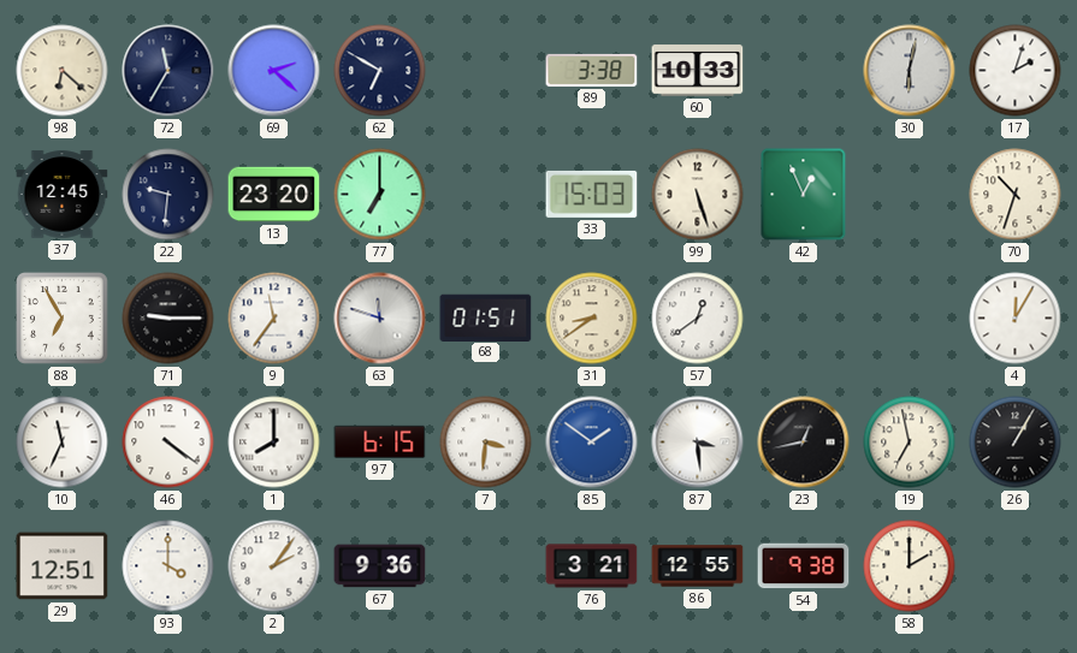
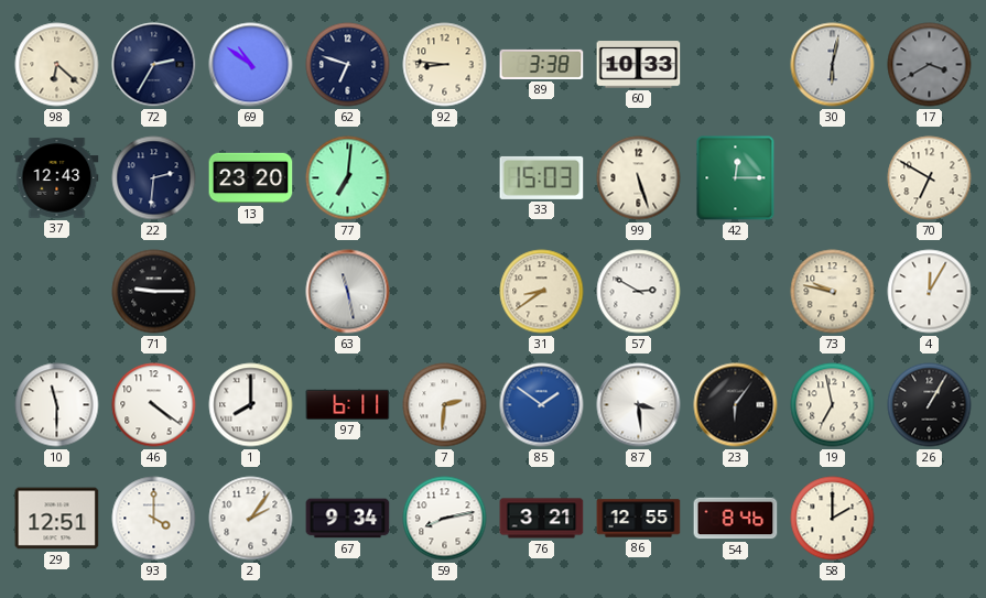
72: 11:35 -> 2:35 (154, 65)
69: 2:22 -> 10:51 (251, 65)
62: 6:50 -> 6:48 (348, 65)
92: none -> 8:46 (445, 65)
17: 2:03 -> 3:40 (930, 65)
17 dial: white -> grey (930, 65)
37: 12:45 -> 12:43 (57, 178)
22: 9:31 -> 2:31 (154, 178)
77: 7:00 -> 7:01 (348, 178)
42: 12:56 -> 12:15 (736, 178)
70: 10:33 -> 6:50 (930, 178)
88: 6:55 -> none (61, 317)
9: 11:36 -> none (274, 319)
63: 11:48 -> 11:28 (348, 292)
68: 01:51 -> none (486, 317)
57: 12:39 -> 2:50 (639, 292)
73: none -> 9:47 (833, 292)
10: 11:34 -> 11:30 (57, 405)
97: 6:15 -> 6:11 (348, 404)
7: 3:31 -> 2:31 (445, 405)
23: 12:43 -> 6:06 (736, 405)
67: 9:36 -> 9:34 (348, 519)
59: none -> 8:13 (445, 519)
54: 9:38 -> 8:46 (736, 519)
